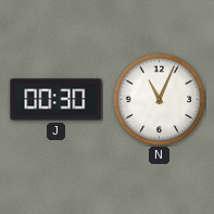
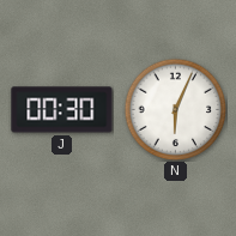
N: 11:04 -> 6:04 (175, 109)
